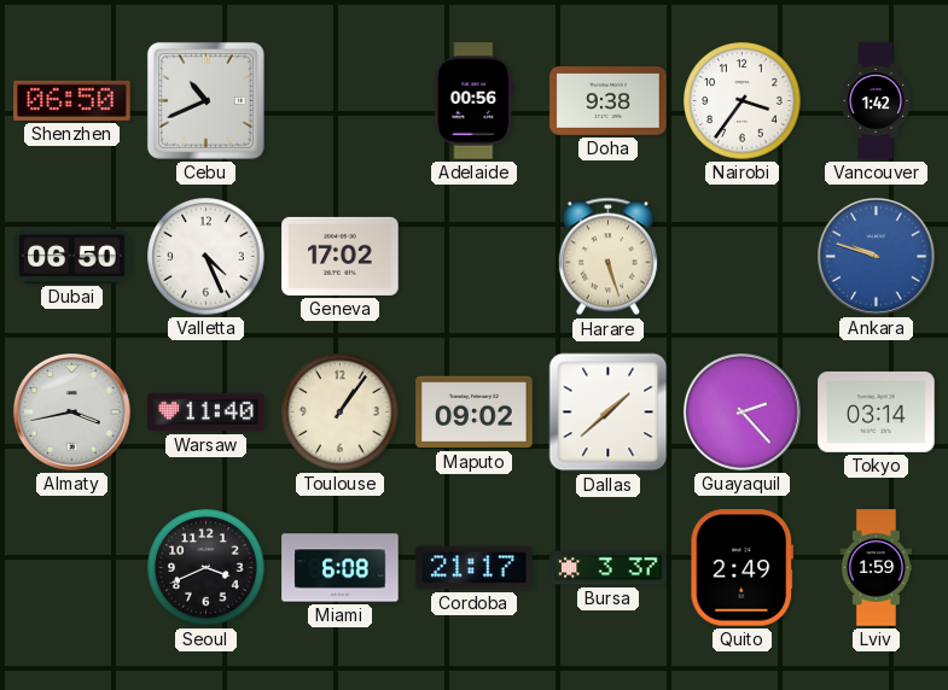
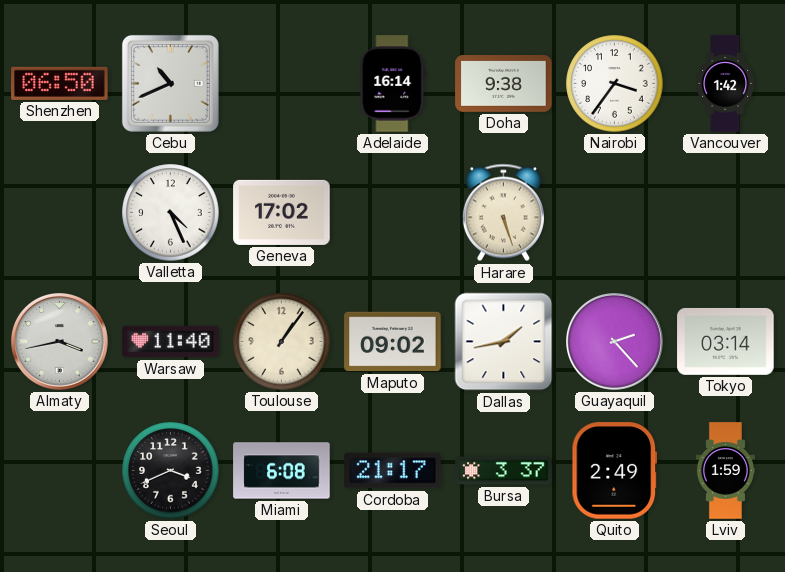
Adelaide: 00:56 -> 16:14 (393, 84)
Dubai: 06:50 -> none (72, 256)
Ankara: 9:48 -> none (877, 257)
Dallas: 1:38 -> 1:43 (504, 342)
